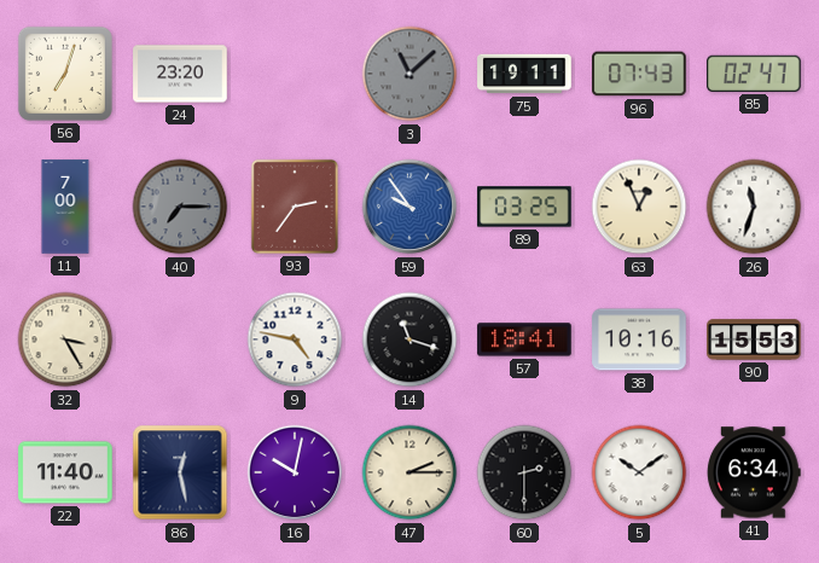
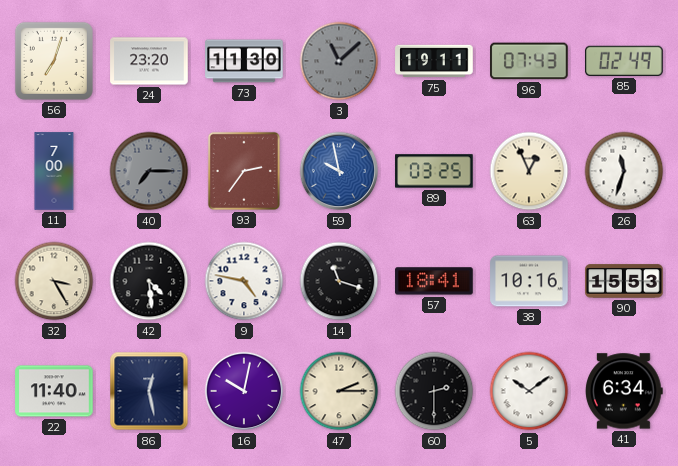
73: none -> 11:30 (244, 61)
85: 02:47 -> 02:49 (624, 61)
59: 9:54 -> 9:58 (339, 171)
42: none -> 4:29 (149, 281)
